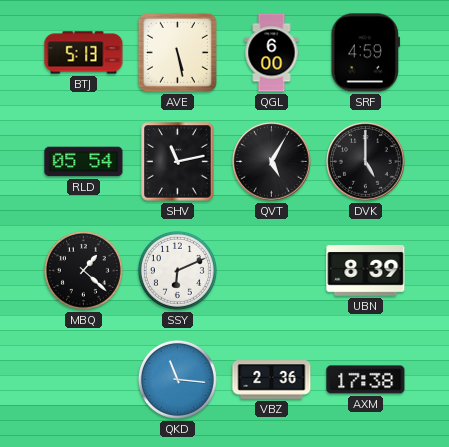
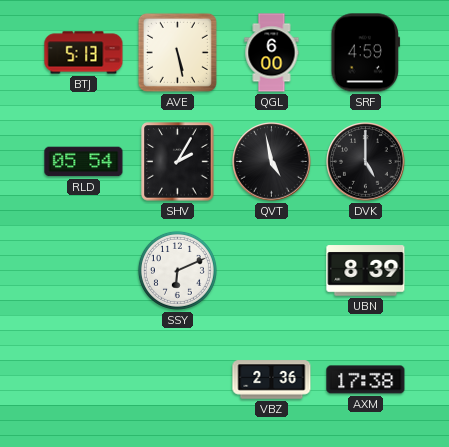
SHV: 11:13 -> 2:05 (178, 162)
QVT: 5:05 -> 4:58 (272, 162)
MBQ: 1:22 -> none (83, 270)
QKD: 11:16 -> none (177, 379)
